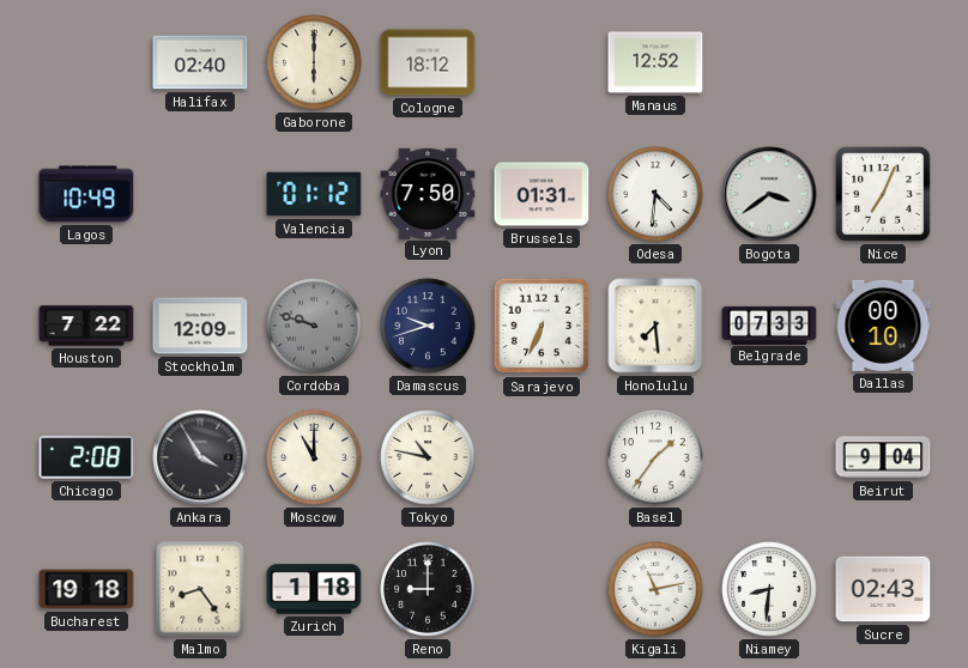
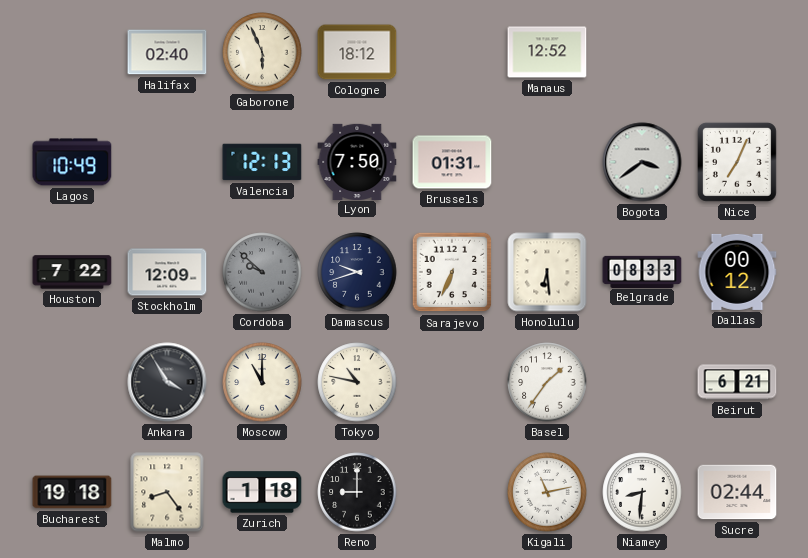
Gaborone: 6:00 -> 5:56 (262, 52)
Valencia: 01:12 -> 12:13 (262, 162)
Odesa: 4:31 -> none (655, 194)
Cordoba: 9:48 -> 9:52 (262, 272)
Honolulu: 7:29 -> 6:29 (547, 272)
Belgrade: 07:33 -> 08:33 (642, 271)
Dallas: 00:10 -> 00:12 (737, 272)
Chicago: 2:08 -> none (86, 457)
Beirut: 9:04 -> 6:21 (737, 382)
Sucre: 02:43 -> 02:44 (737, 492)
